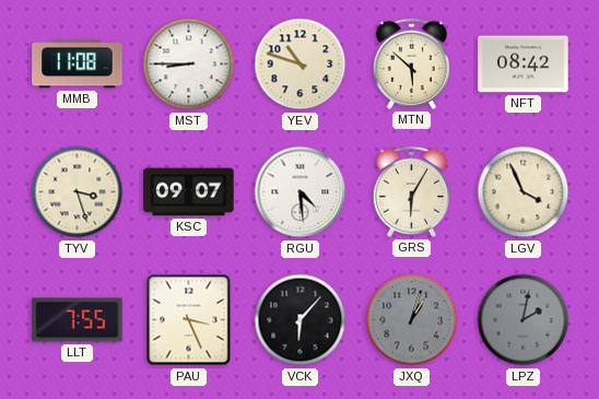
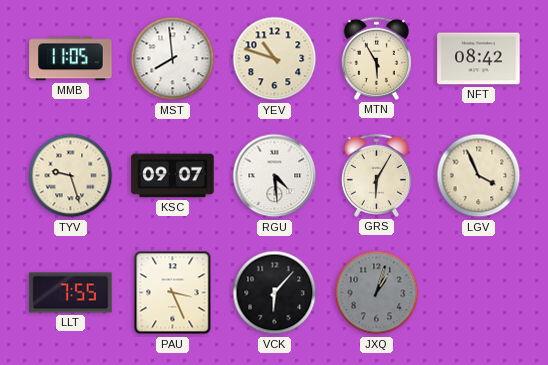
MMB: 11:08 -> 11:05 (71, 59)
MST: 8:45 -> 7:59 (173, 59)
MTN: 5:52 -> 5:55 (376, 58)
TYV: 3:27 -> 9:27 (71, 176)
LPZ: 2:02 -> none (524, 320)
